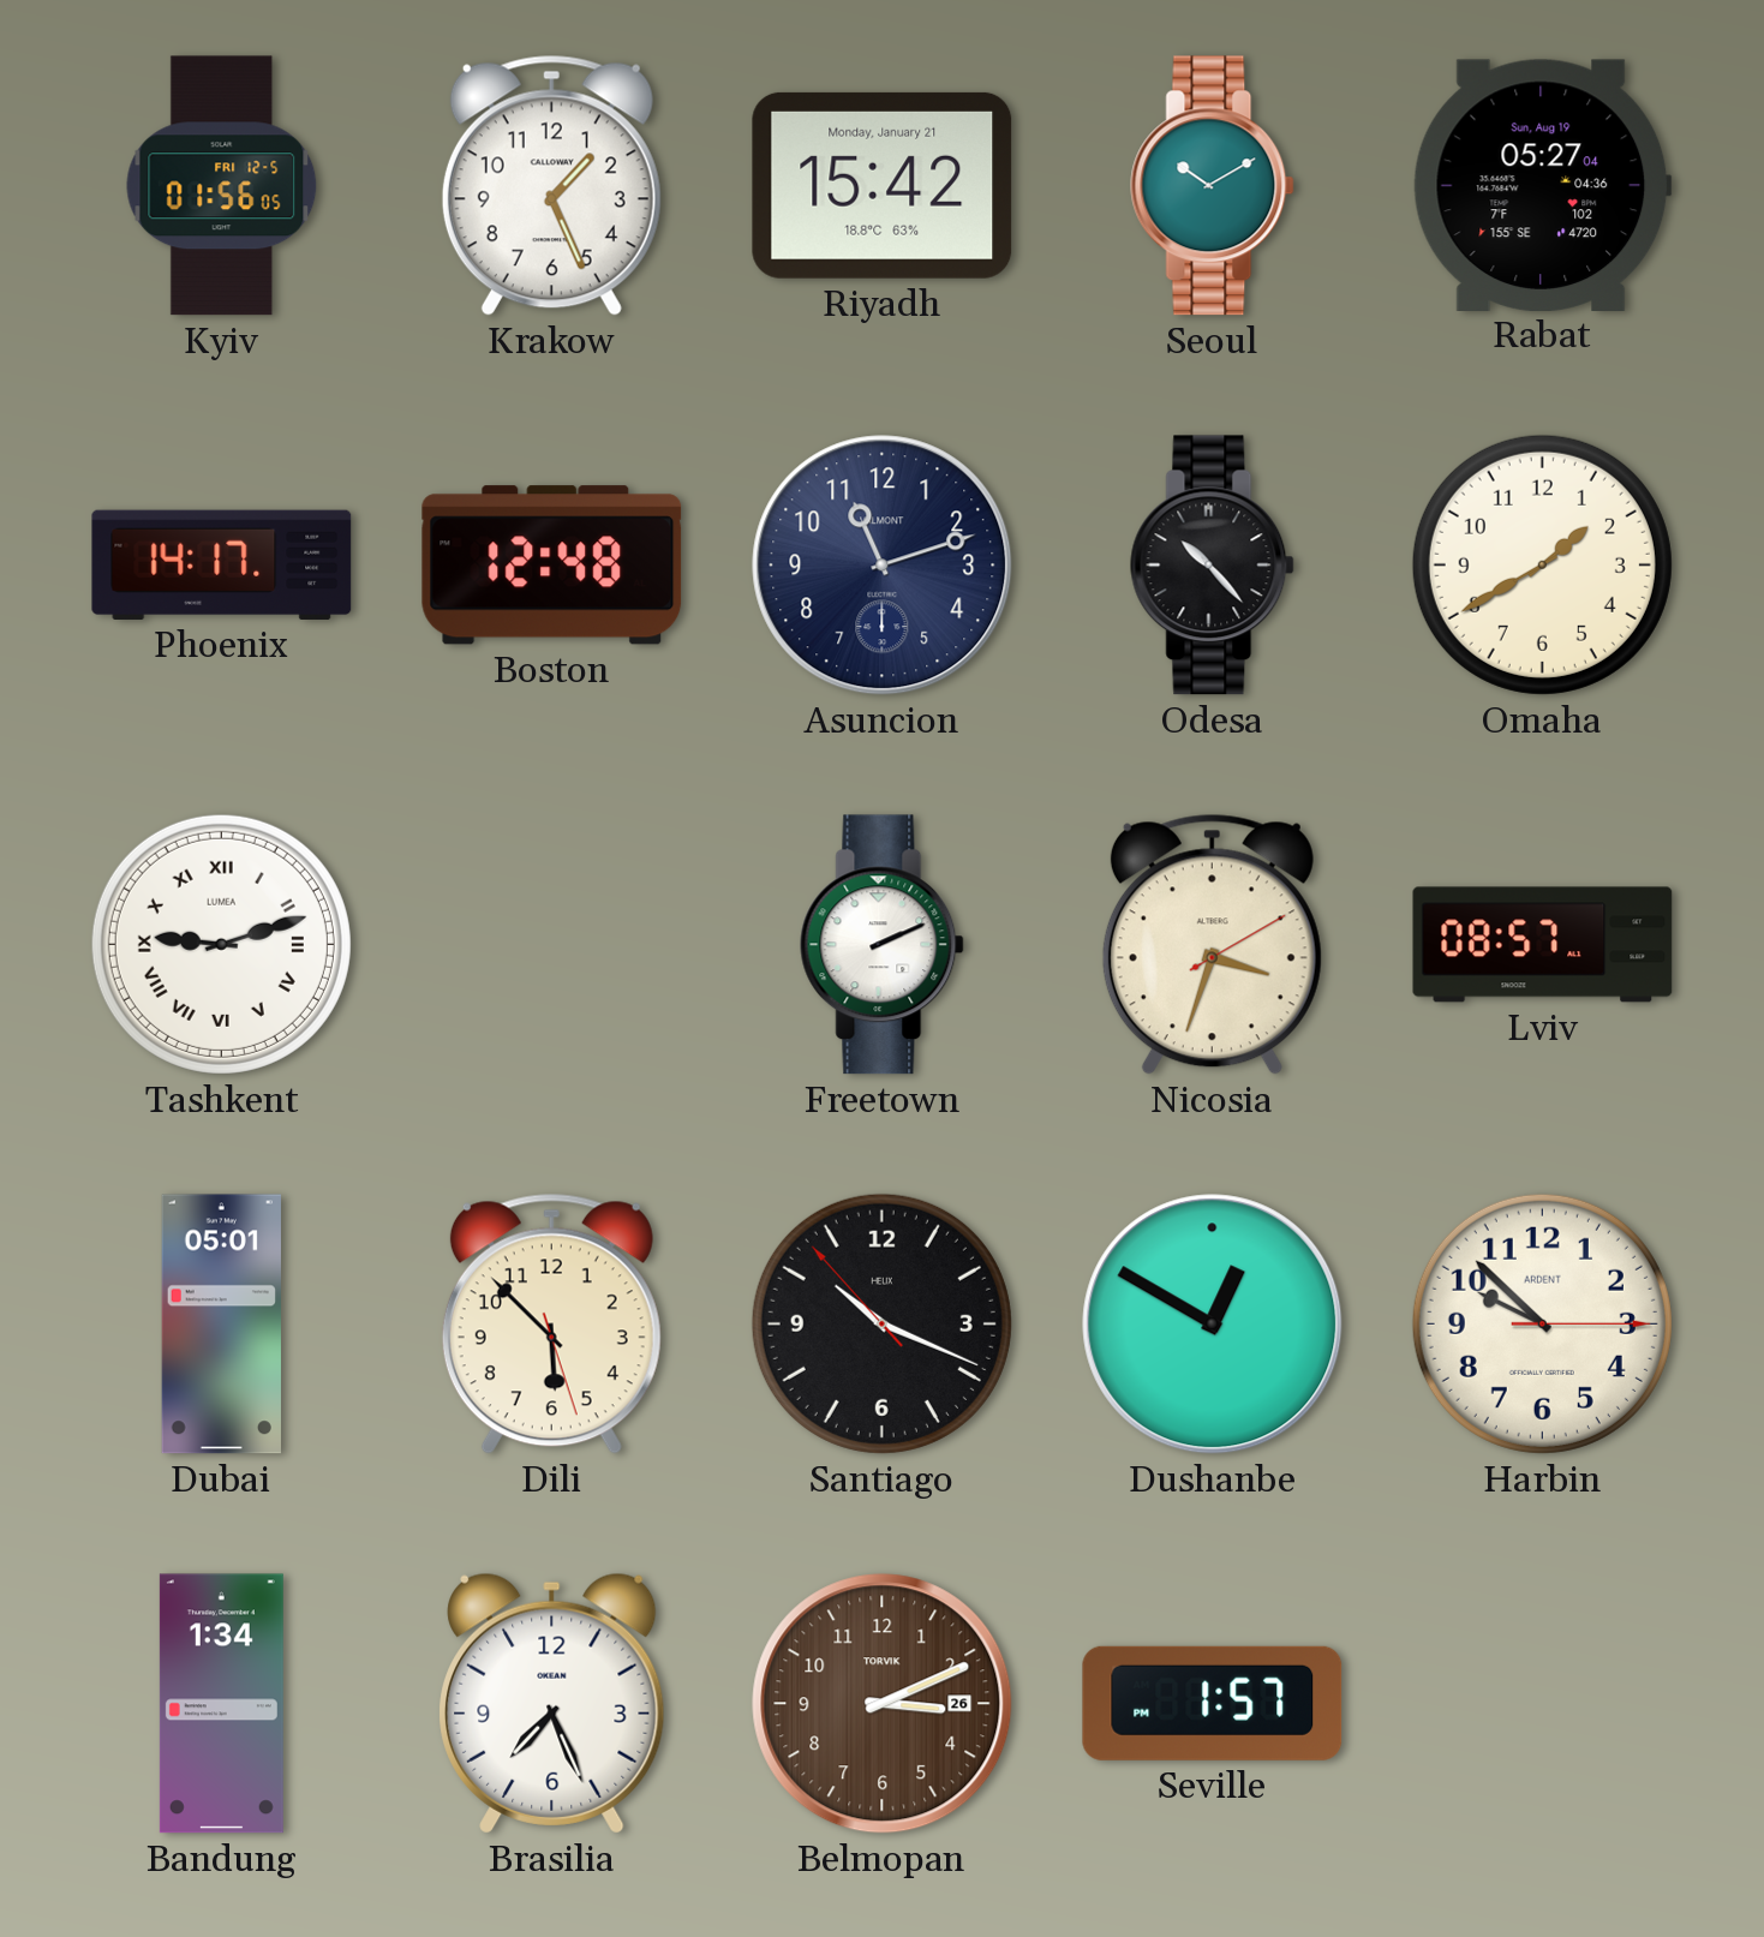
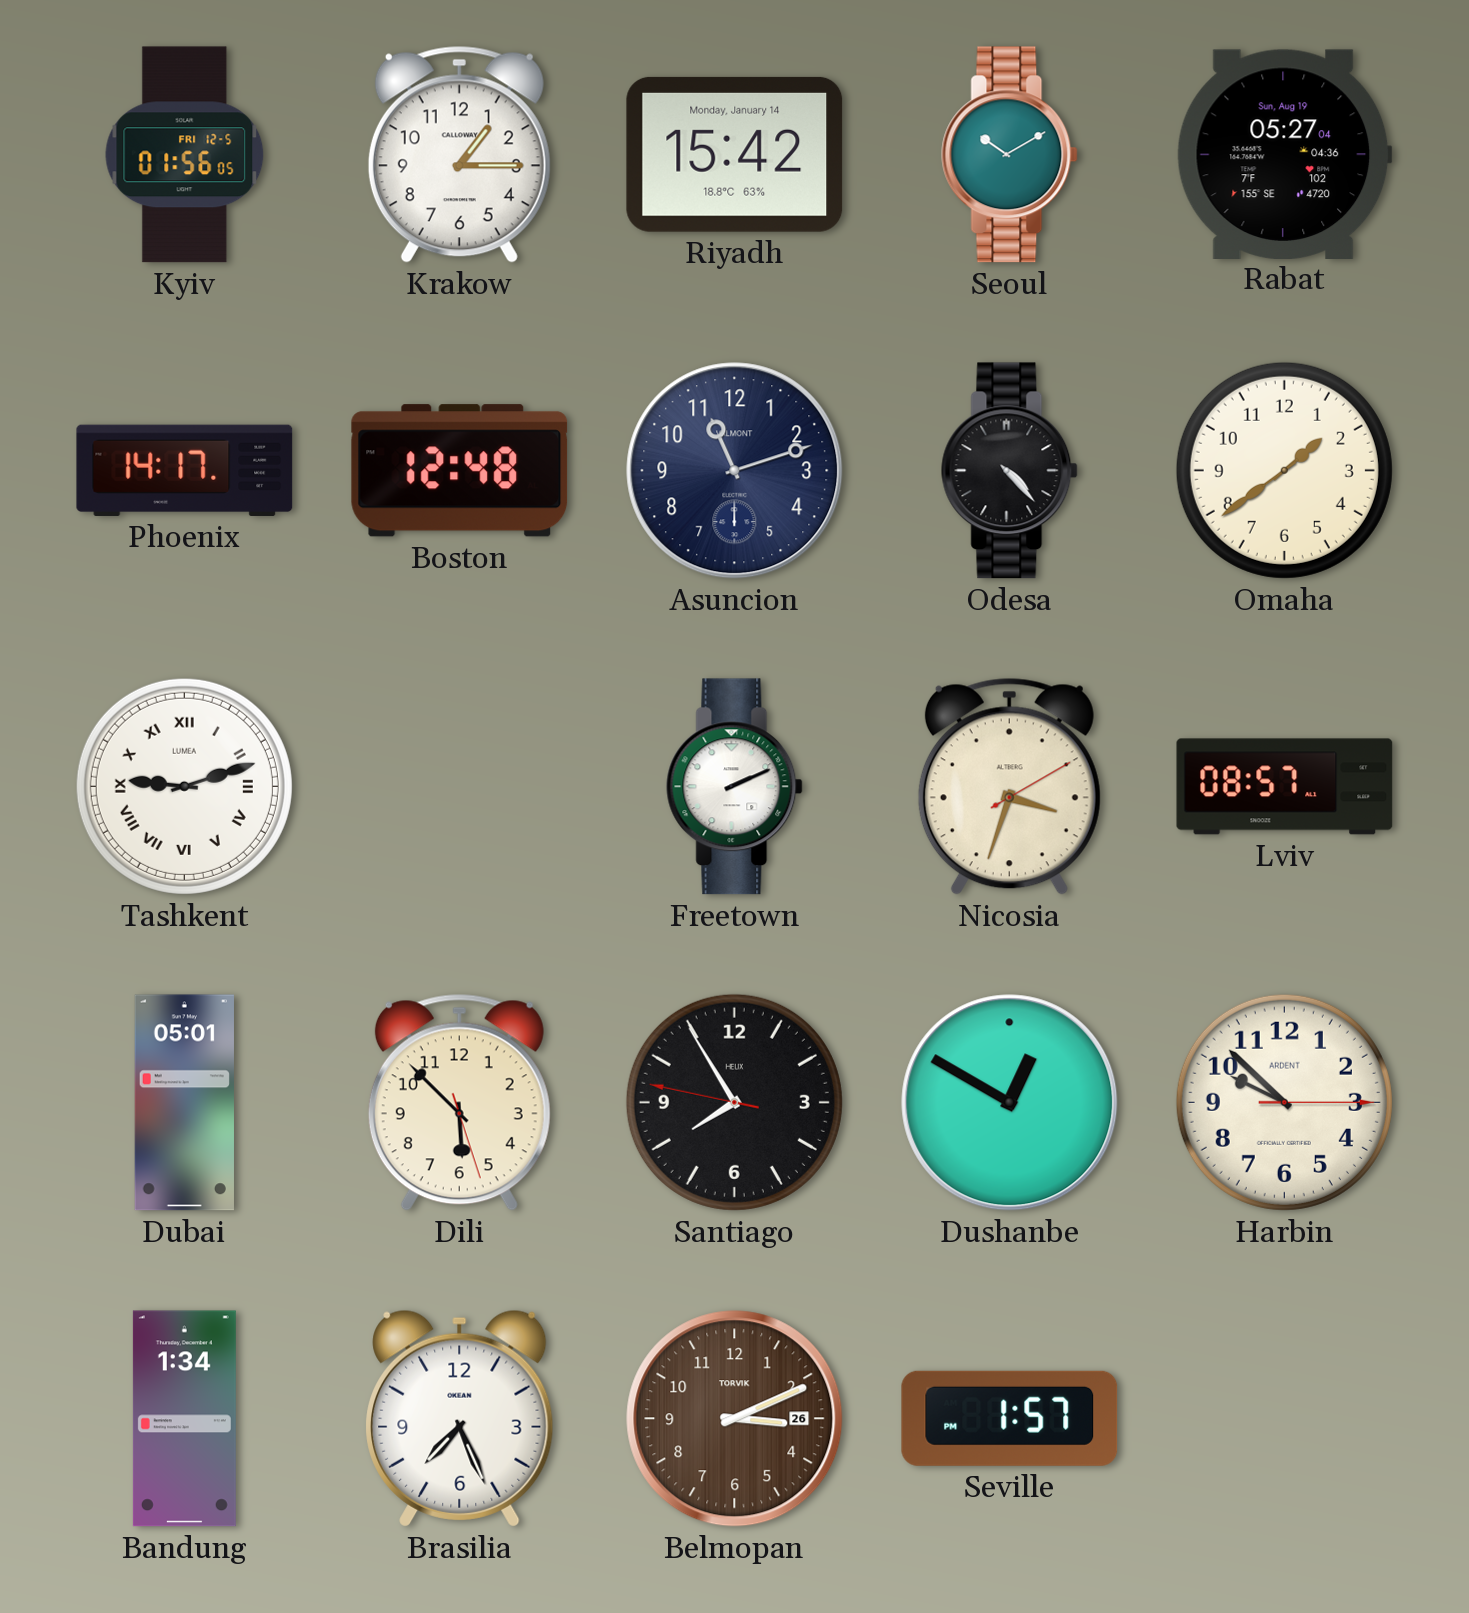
Krakow: 1:26 -> 1:15 (459, 154)
Riyadh date: Monday, January 21 -> Monday, January 14 (735, 154)
Odesa: 10:23 -> 4:23 (1010, 471)
Omaha: 1:40 -> 1:39 (1284, 470)
Santiago: 10:18 -> 7:54 (734, 1102)
